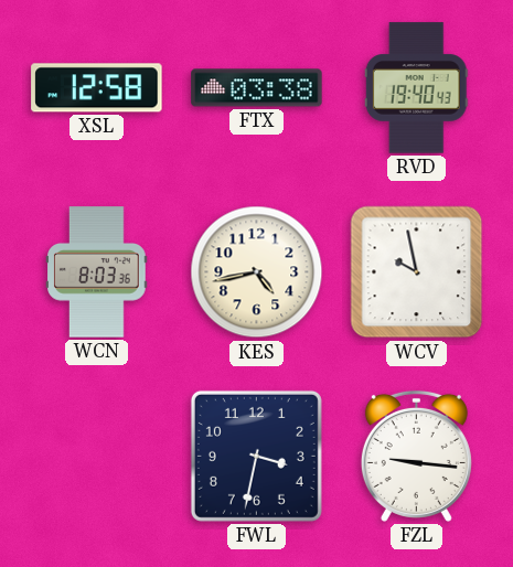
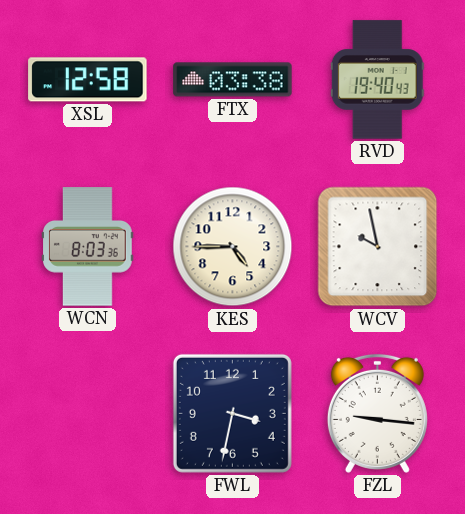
KES: 4:43 -> 4:45 (233, 247)
